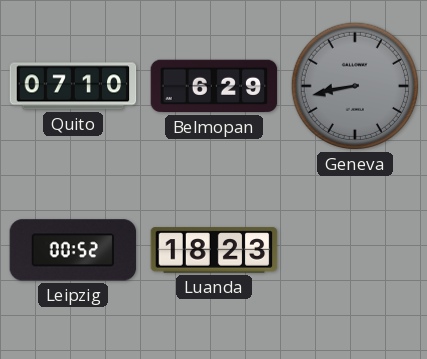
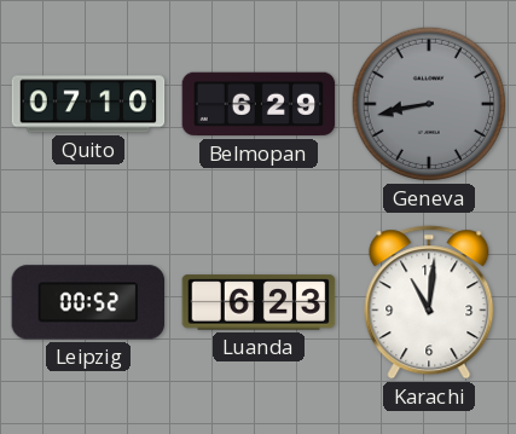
Luanda: 18:23 -> 6:23 (259, 302)
Karachi: none -> 11:01 (429, 302)
